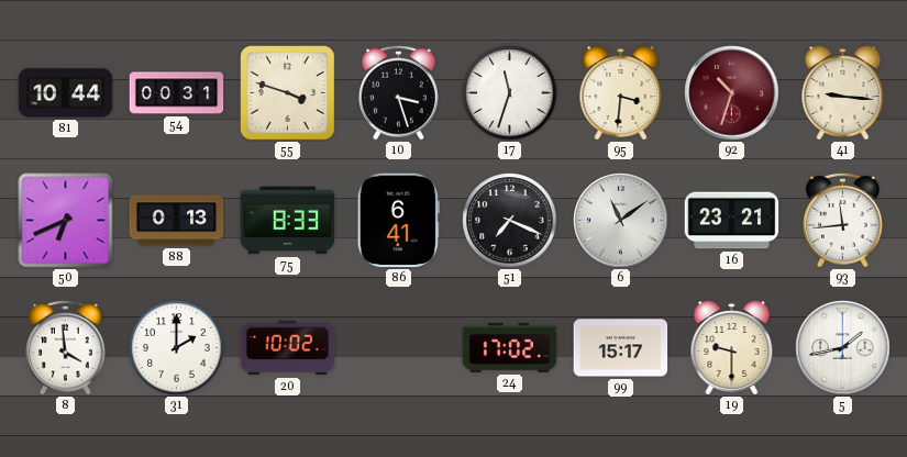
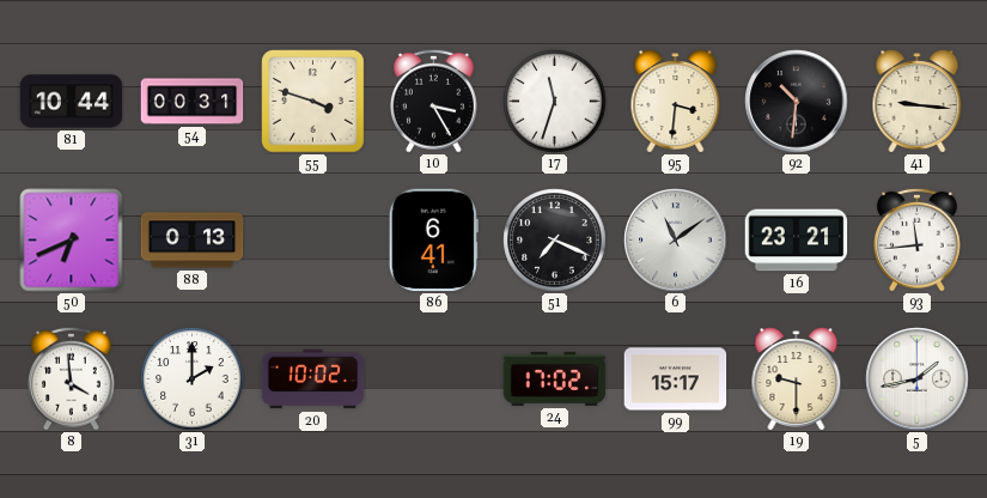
10: 3:27 -> 3:25 (434, 101)
92: 10:33 -> 10:31 (797, 102)
92 dial: burgundy -> black (797, 102)
75: 8:33 -> none (288, 221)
